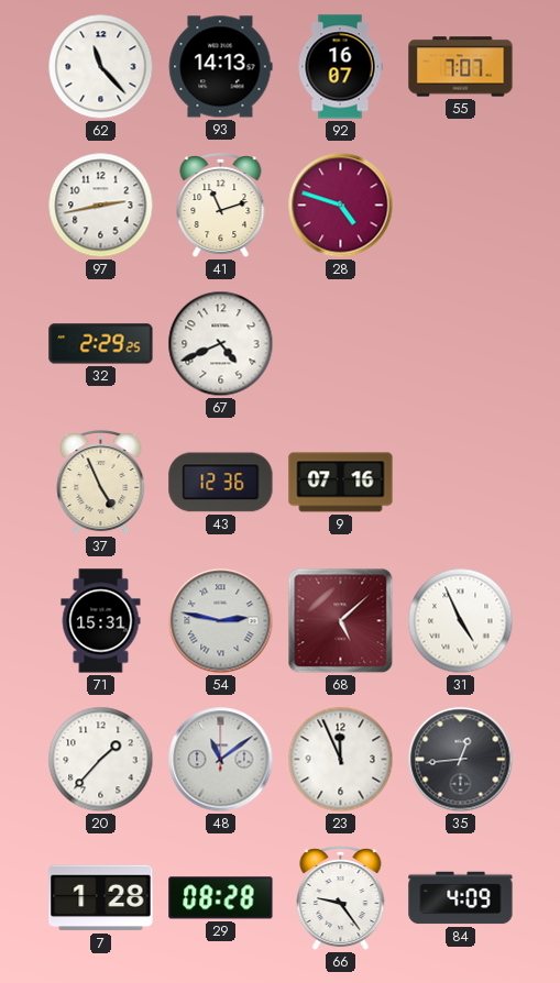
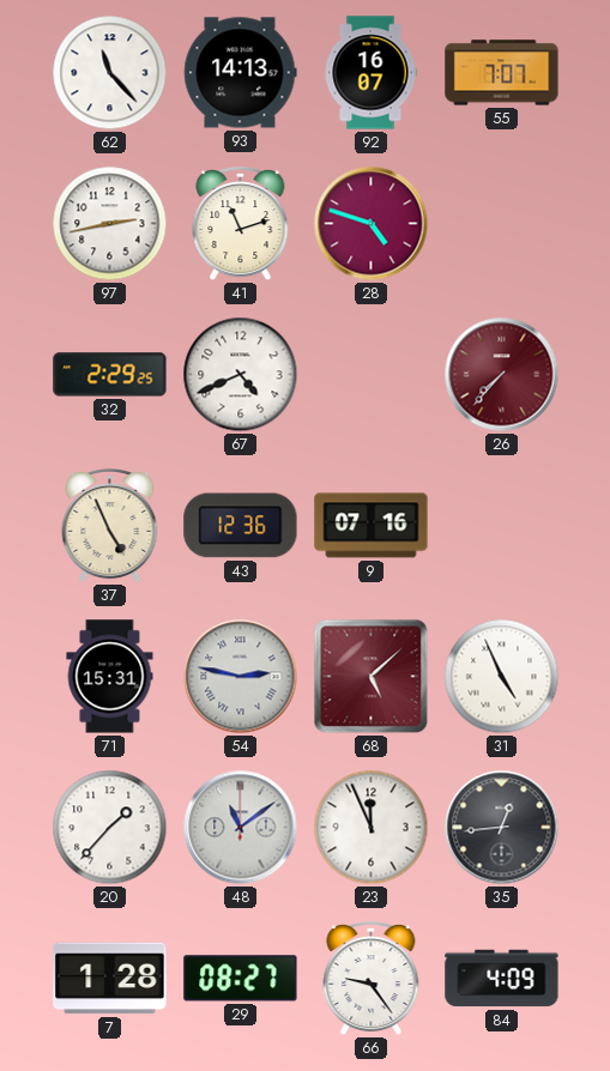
26: none -> 7:37 (502, 375)
29: 08:28 -> 08:27 (241, 979)
